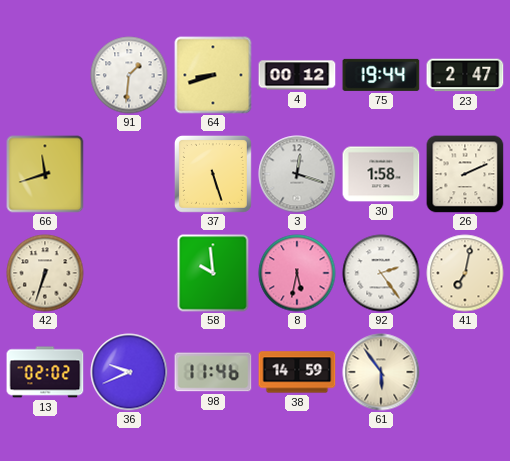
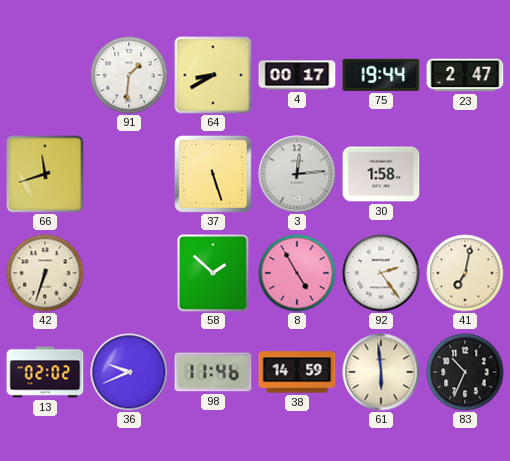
64: 8:42 -> 8:40 (213, 75)
4: 00:12 -> 00:17 (297, 75)
3: 12:18 -> 12:14 (297, 174)
26: 2:11 -> none (465, 174)
58: 9:59 -> 1:52 (213, 273)
8: 5:32 -> 4:55 (297, 273)
61: 5:54 -> 5:59 (381, 372)
83: none -> 10:34 (465, 372)
